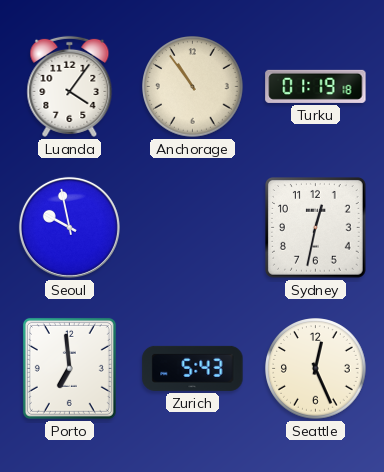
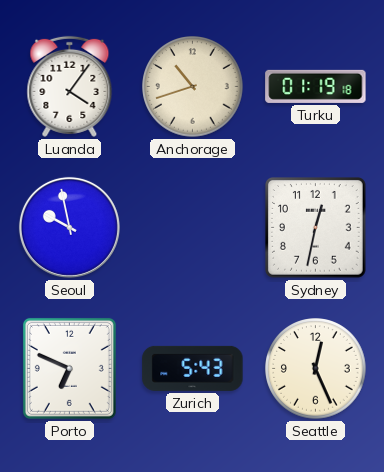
Anchorage: 10:54 -> 10:42 (193, 87)
Porto: 6:59 -> 6:49 (69, 368)
